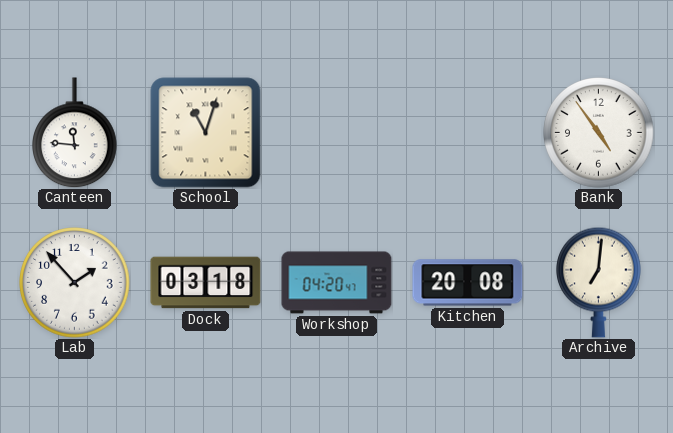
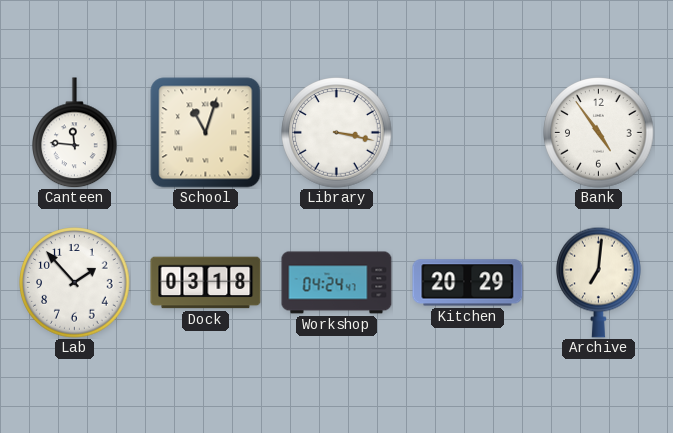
Library: none -> 3:17 (337, 133)
Workshop: 04:20 -> 04:24 (337, 283)
Kitchen: 20:08 -> 20:29 (468, 283)
